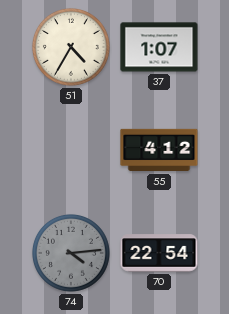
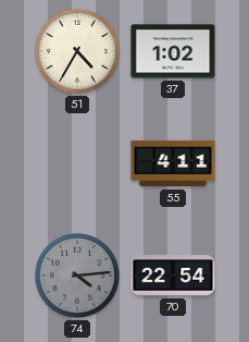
37: 1:07 -> 1:02 (173, 51)
55: 4:12 -> 4:11 (173, 163)
